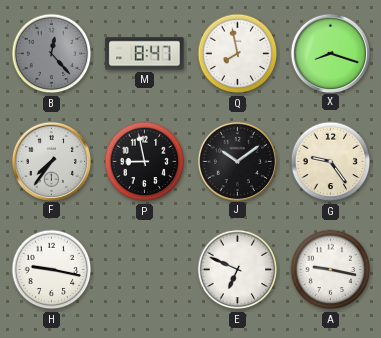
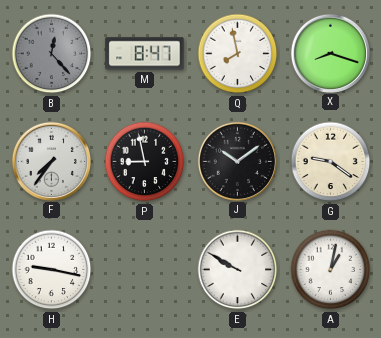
G: 9:24 -> 9:21 (331, 162)
E: 6:49 -> 9:50 (238, 270)
A: 9:17 -> 1:02 (331, 270)
